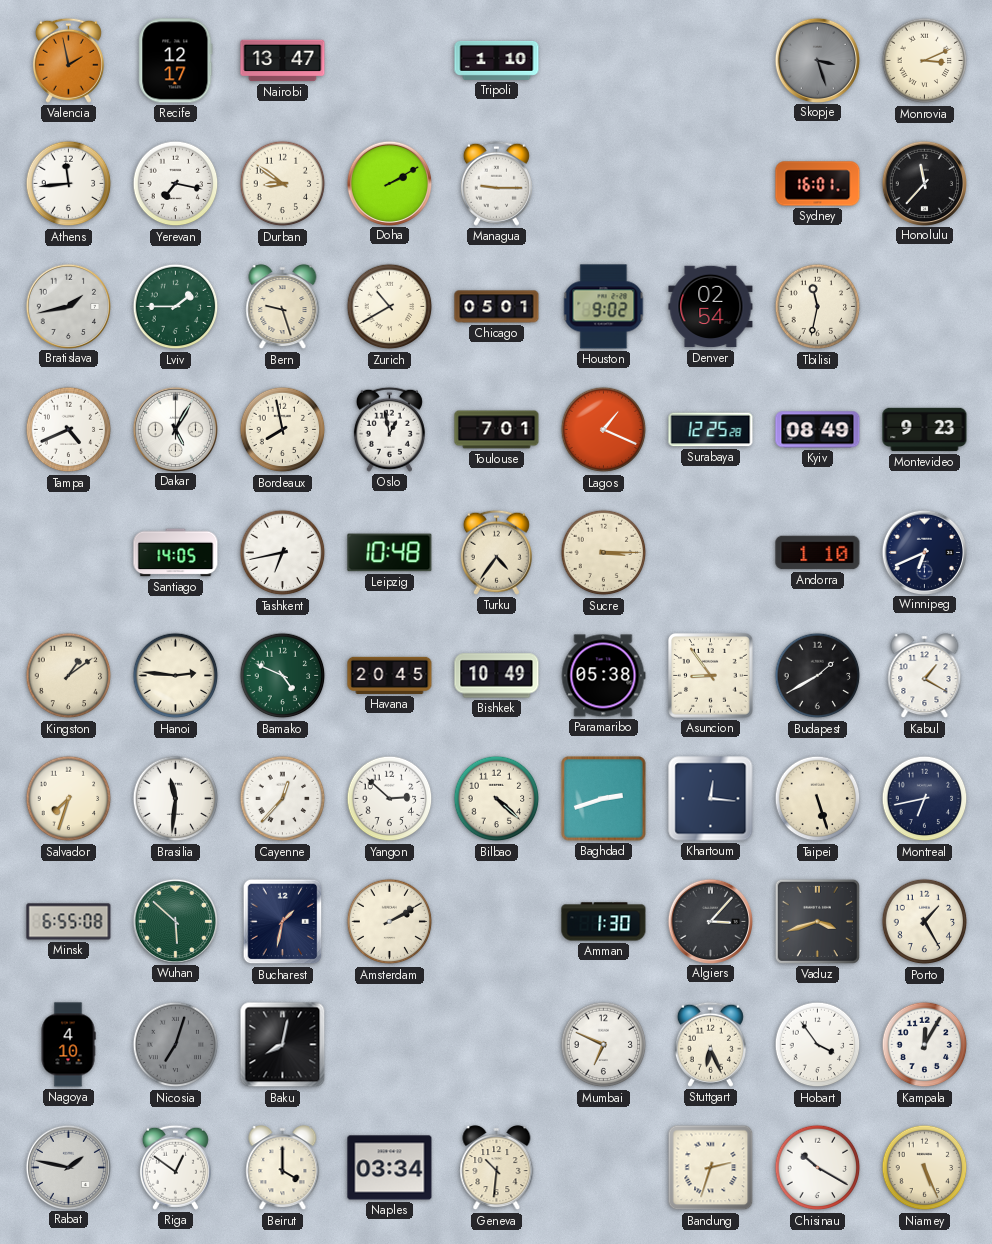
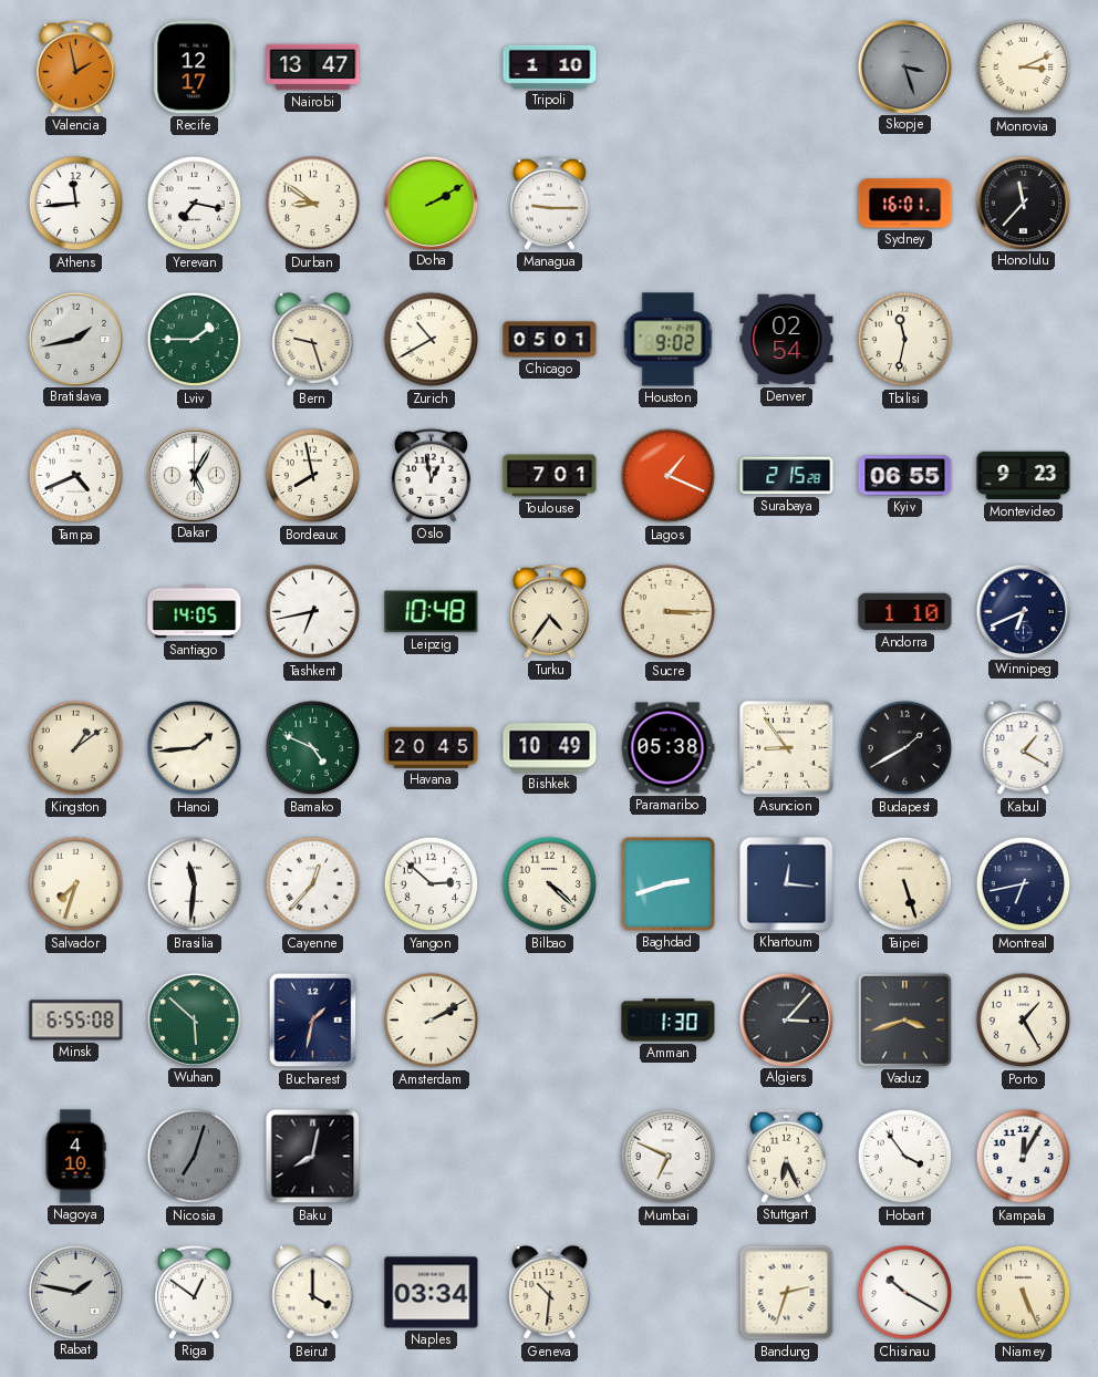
Surabaya: 12:25 -> 2:15 (787, 476)
Kyiv: 08:49 -> 06:55 (905, 476)
Hanoi: 2:46 -> 1:44 (195, 748)
